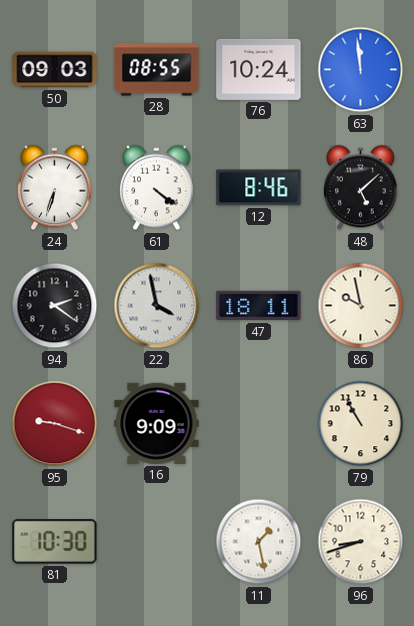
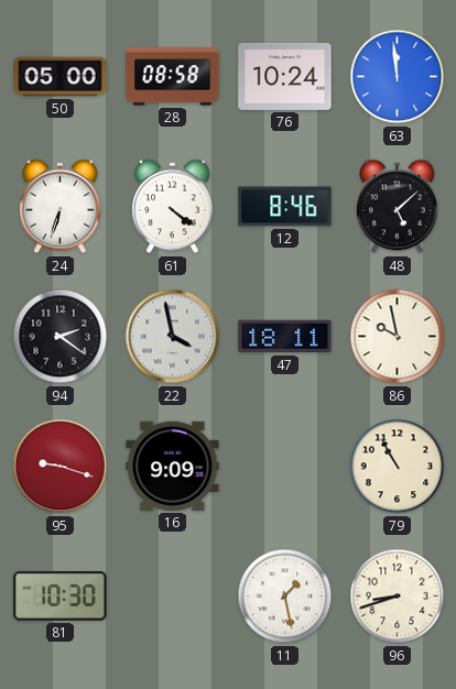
50: 09:03 -> 05:00 (61, 77)
28: 08:55 -> 08:58 (173, 77)
